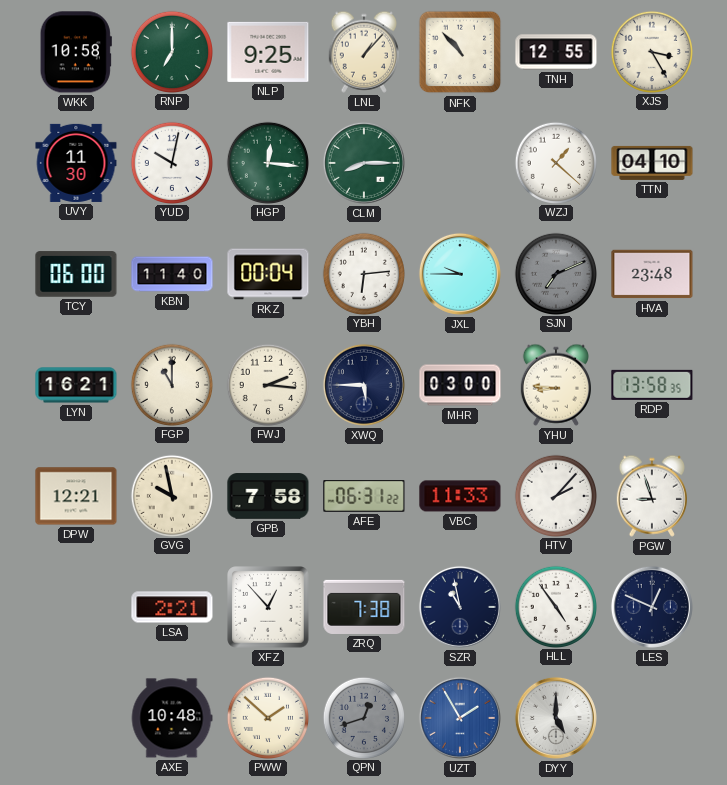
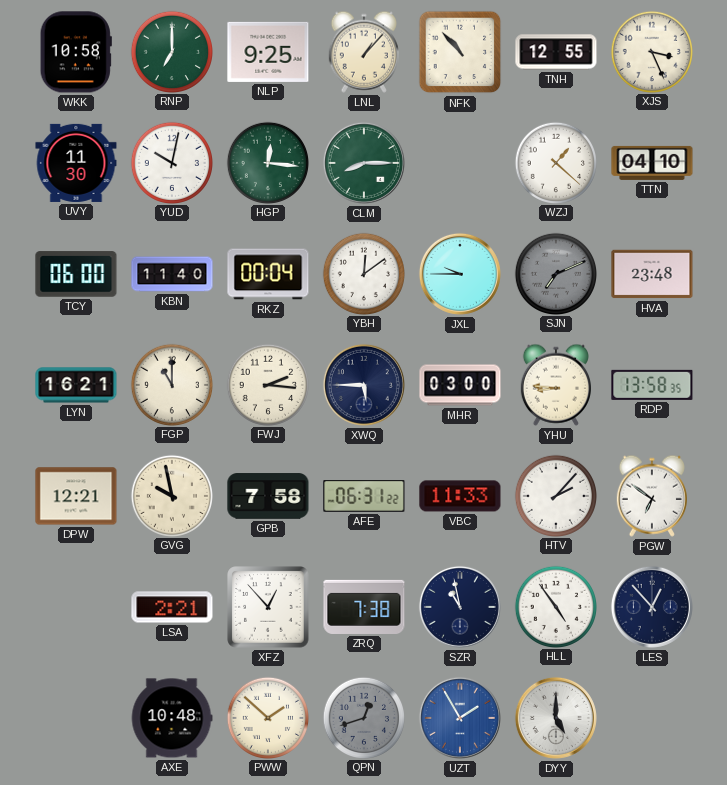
XJS: 3:25 -> 3:26 (651, 51)
YBH: 6:14 -> 12:09 (363, 273)
PGW: 8:57 -> 6:51 (652, 496)
LES: 12:49 -> 12:53 (652, 607)
